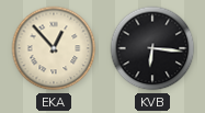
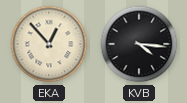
KVB: 6:16 -> 4:16 (139, 44)
